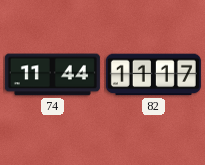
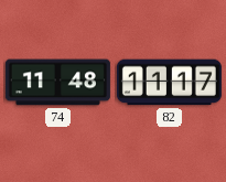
74: 11:44 -> 11:48 (57, 83)
